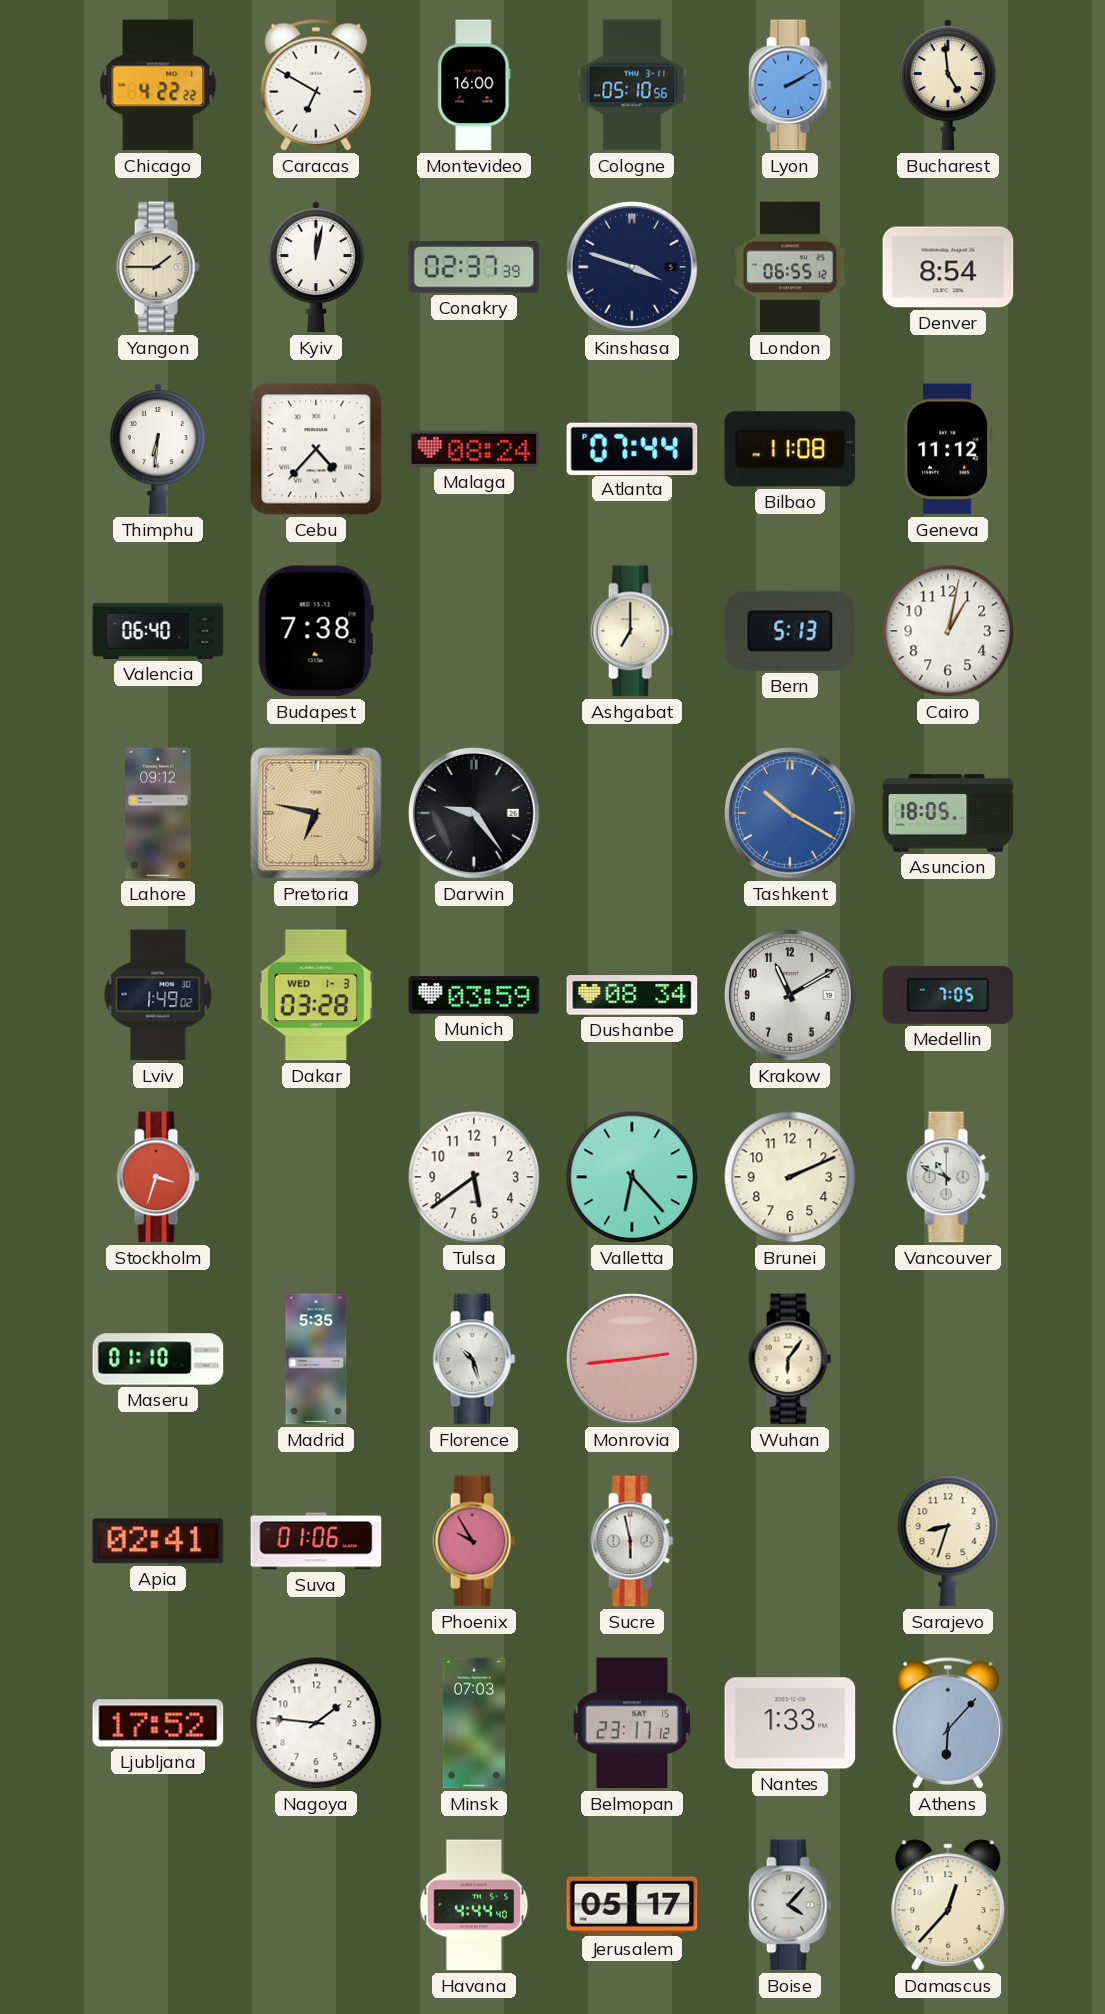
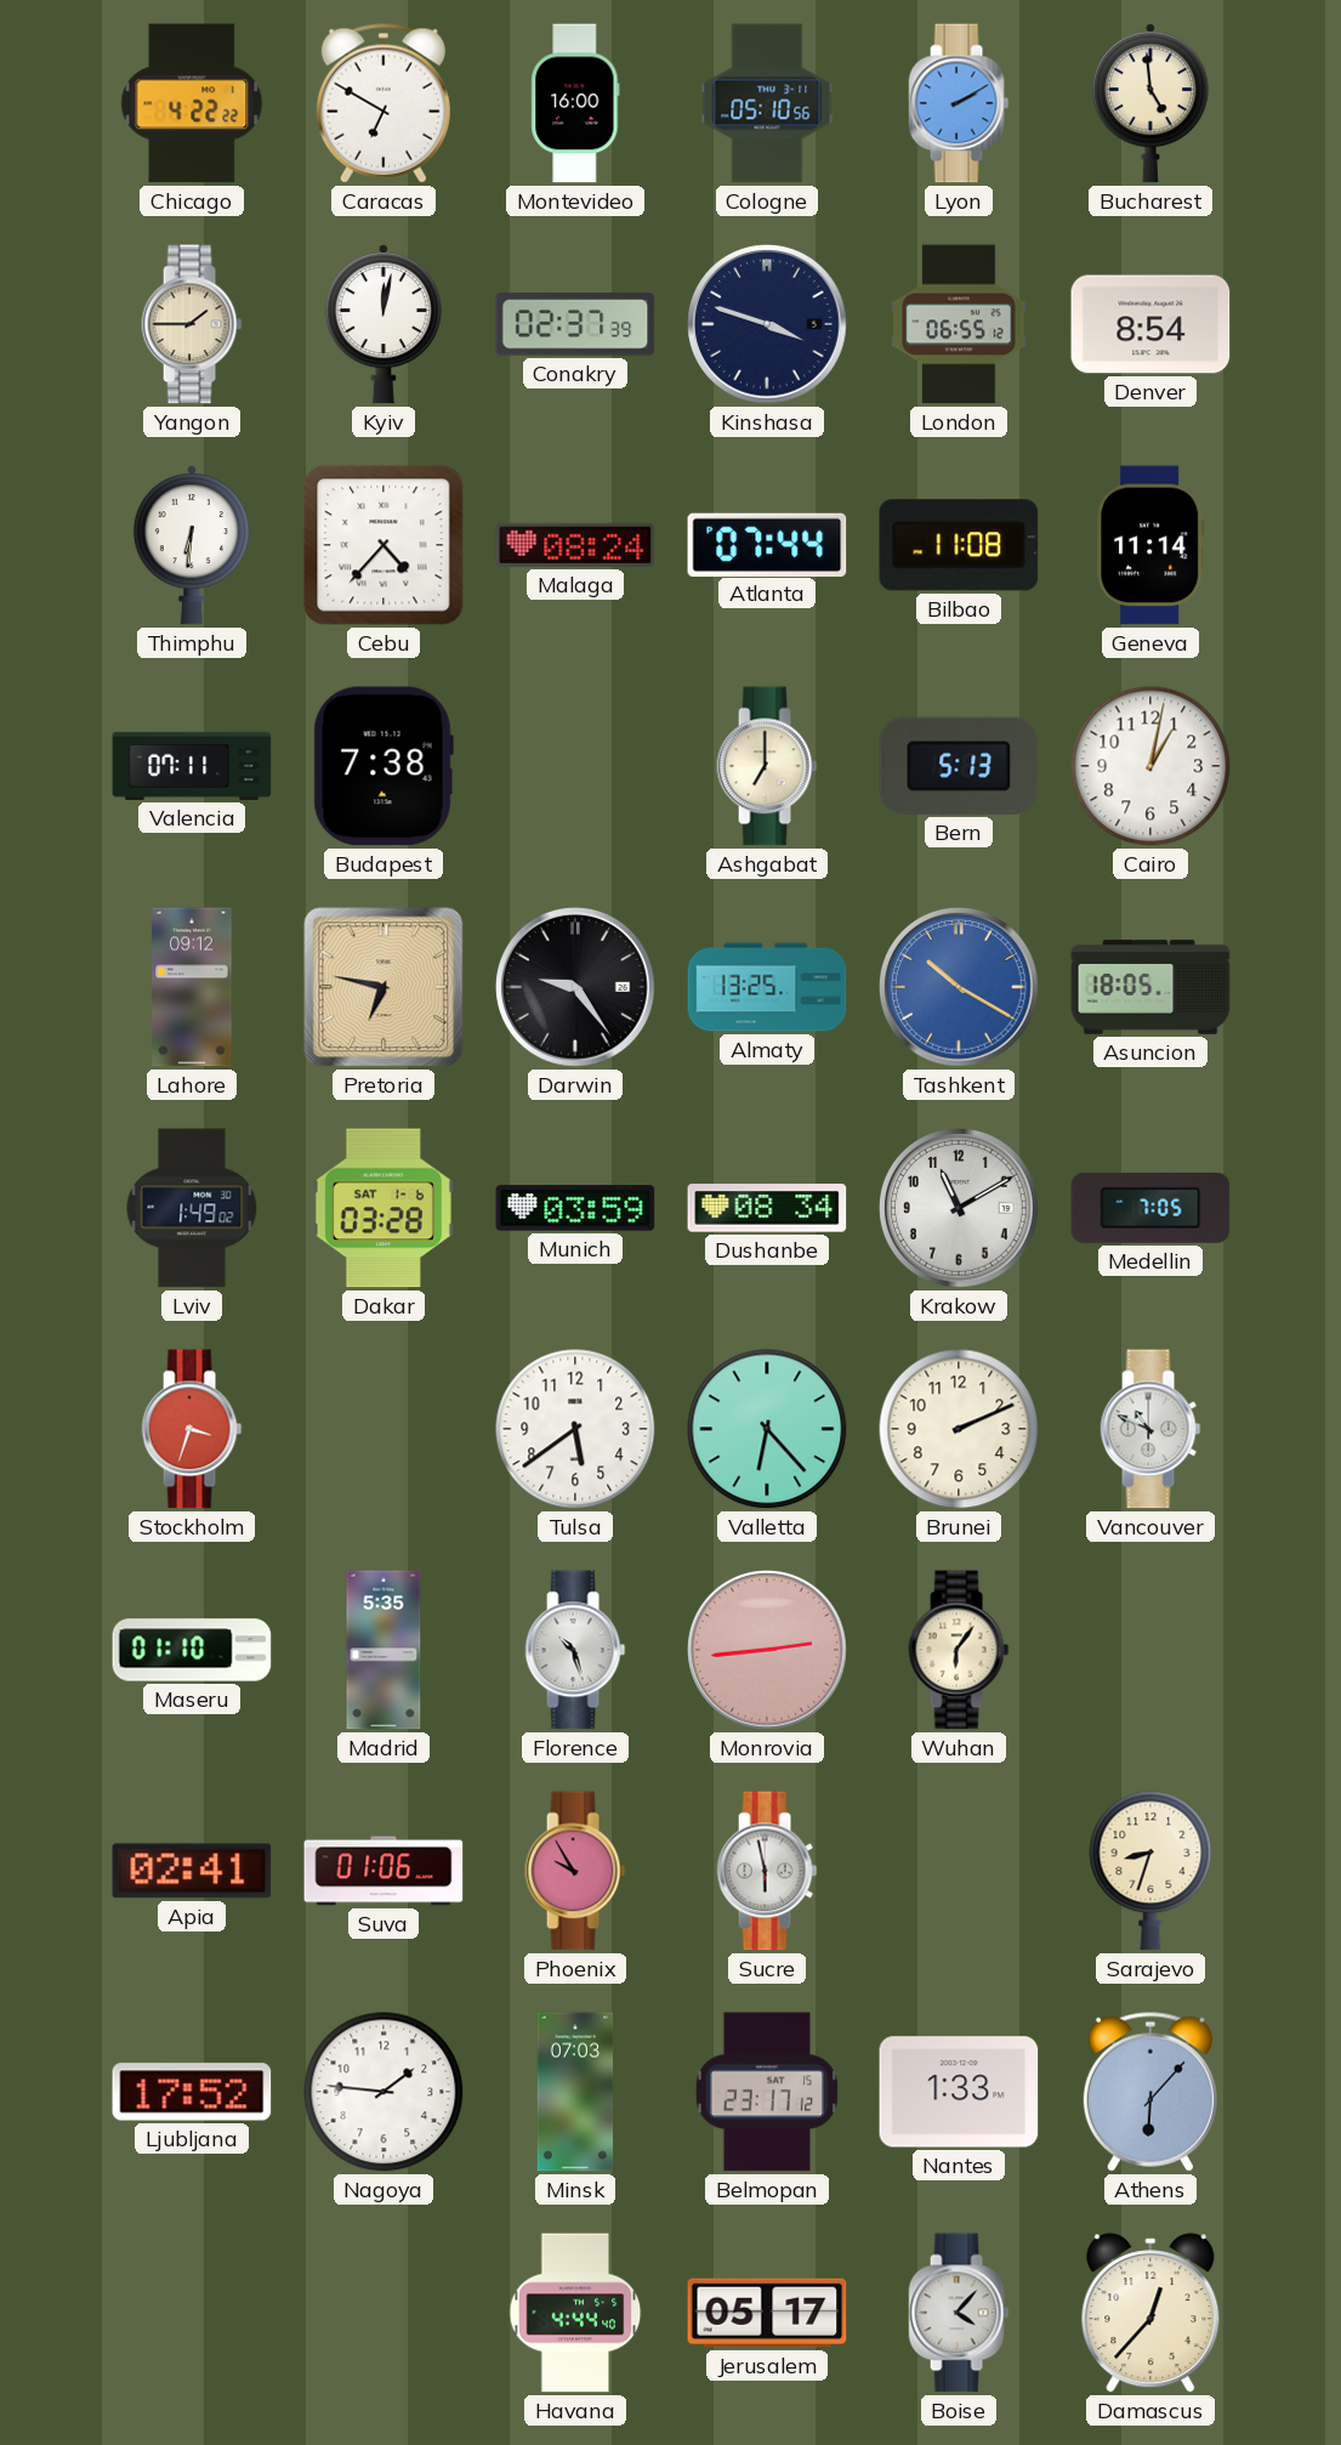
Geneva: 11:12 -> 11:14 (1150, 545)
Valencia: 06:40 -> 07:11 (192, 766)
Almaty: none -> 13:25 (767, 987)
Dakar date: WED 1-3 -> SAT 1-6 (383, 1208)
